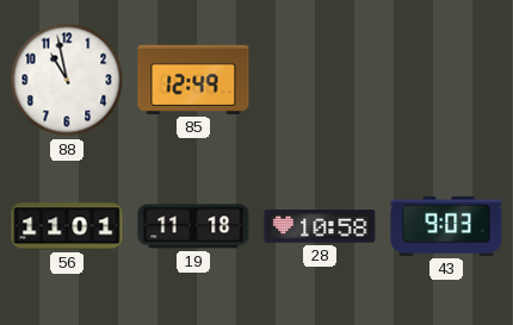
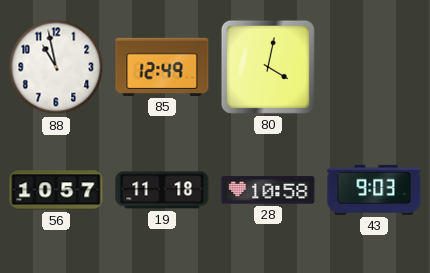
80: none -> 4:02 (268, 67)
56: 11:01 -> 10:57 (56, 190)
